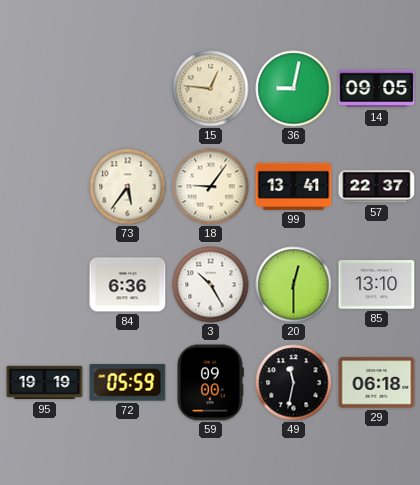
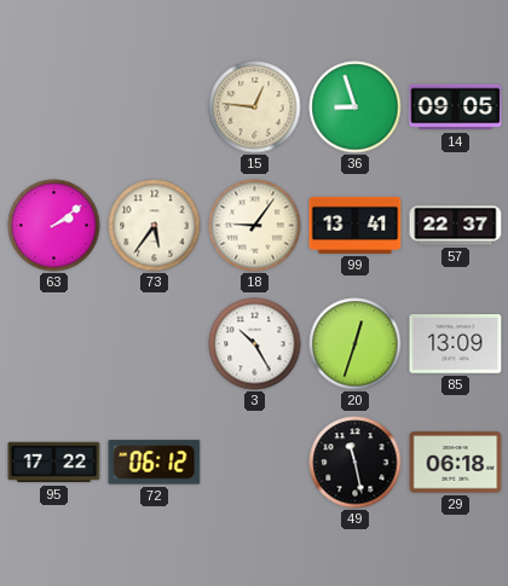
36: 9:02 -> 8:57 (356, 108)
63: none -> 2:09 (54, 226)
84: 6:36 -> none (128, 285)
20: 12:30 -> 12:33 (356, 344)
85: 13:10 -> 13:09 (456, 344)
95: 19:19 -> 17:22 (54, 463)
72: 05:59 -> 06:12 (155, 463)
59: 09:00 -> none (211, 383)
49: 11:32 -> 11:28 (356, 463)
